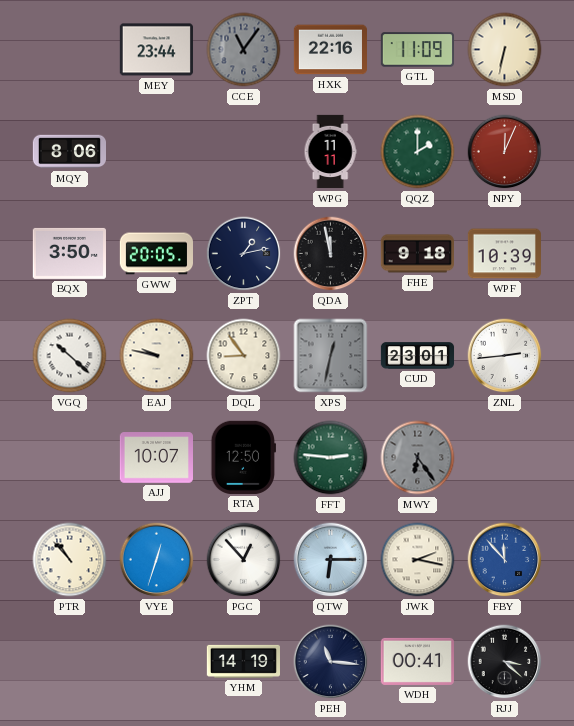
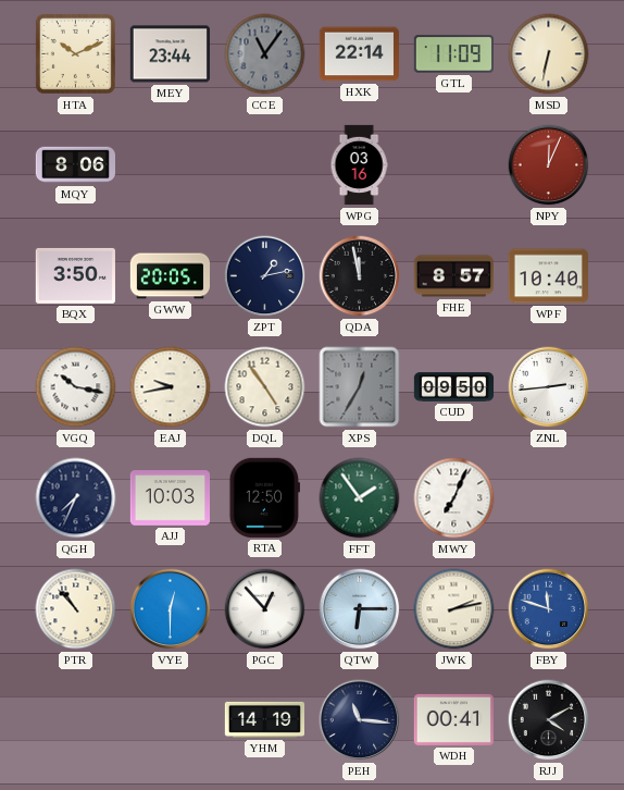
HTA: none -> 10:11 (75, 53)
HXK: 22:16 -> 22:14 (359, 54)
WPG: 11:11 -> 03:16 (359, 165)
QQZ: 2:00 -> none (418, 152)
FHE: 9:18 -> 8:57 (453, 276)
WPF: 10:39 -> 10:40 (548, 276)
VGQ: 10:22 -> 10:17 (76, 387)
EAJ: 9:47 -> 9:43 (171, 387)
DQL: 8:54 -> 4:54 (265, 387)
XPS: 12:32 -> 12:35 (360, 387)
CUD: 23:01 -> 09:50 (454, 387)
QGH: none -> 7:34 (76, 498)
AJJ: 10:07 -> 10:03 (170, 498)
FFT: 2:46 -> 1:54 (360, 498)
MWY: 6:24 -> 7:04 (454, 498)
MWY dial: grey -> white (454, 498)
VYE: 12:33 -> 12:30 (171, 609)
JWK: 2:17 -> 2:13 (454, 609)
FBY: 11:53 -> 11:48 (549, 609)
RJJ: 3:22 -> 4:10 (549, 720)
